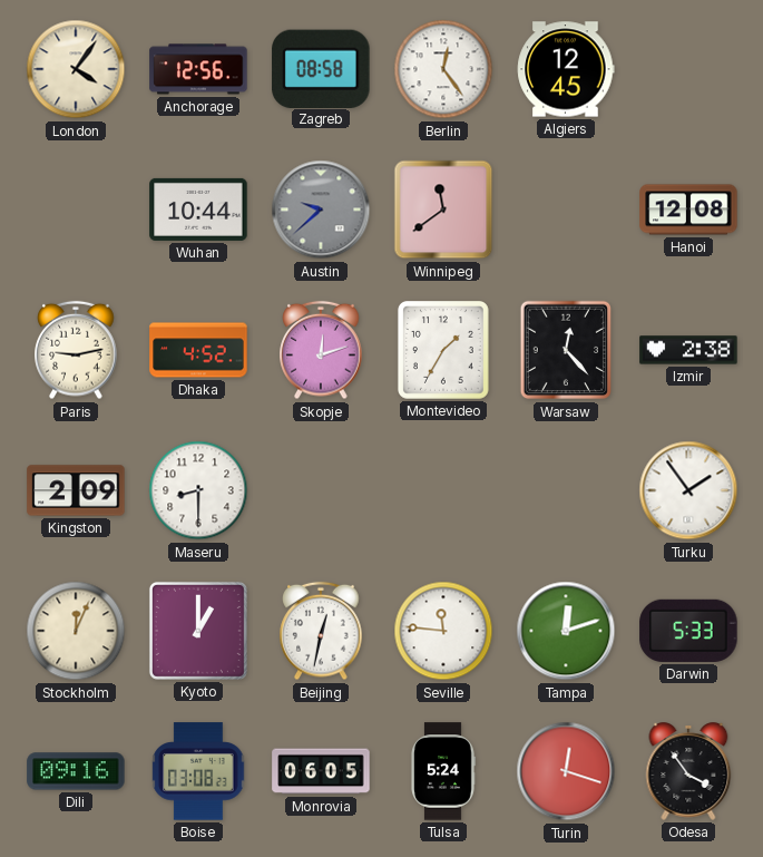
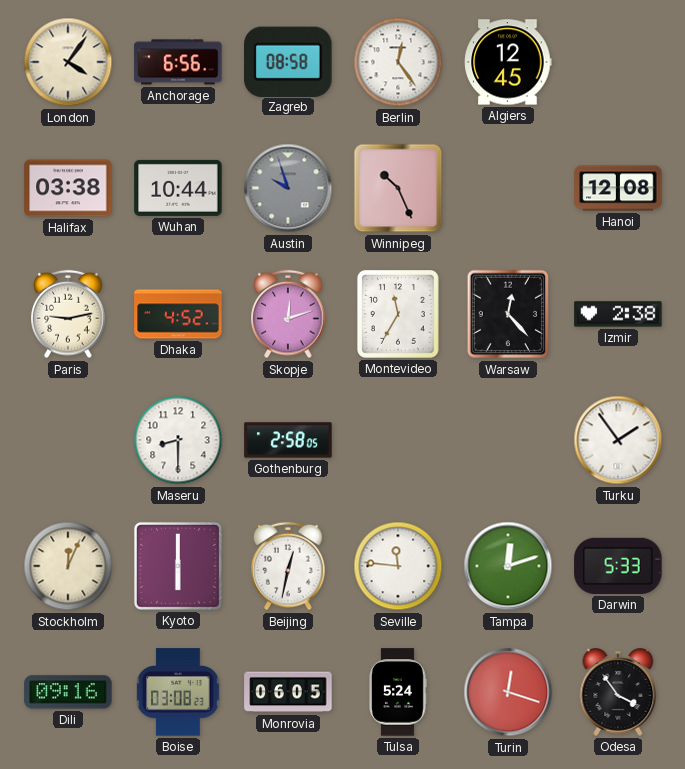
Anchorage: 12:56 -> 6:56 (178, 62)
Halifax: none -> 03:38 (68, 188)
Austin: 9:38 -> 9:57 (288, 188)
Winnipeg: 11:39 -> 10:26 (398, 188)
Montevideo: 1:35 -> 11:35 (398, 315)
Kingston: 2:09 -> none (76, 490)
Gothenburg: none -> 2:58 (288, 440)
Kyoto: 1:00 -> 6:00 (178, 566)
